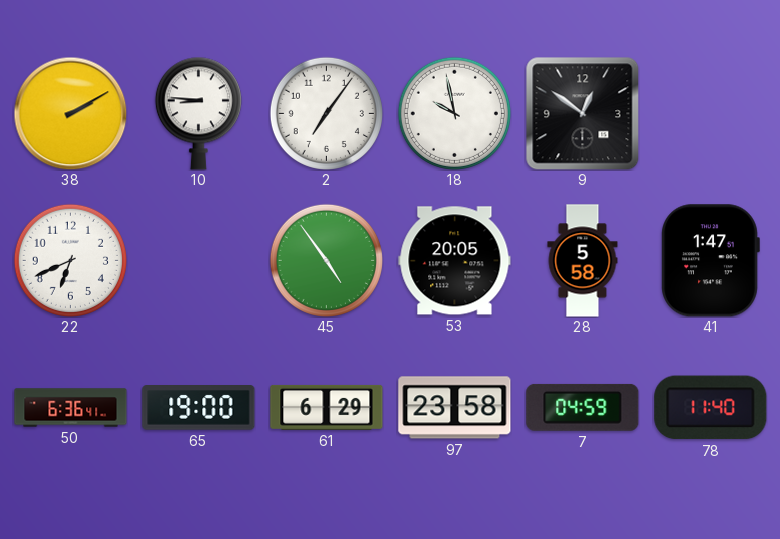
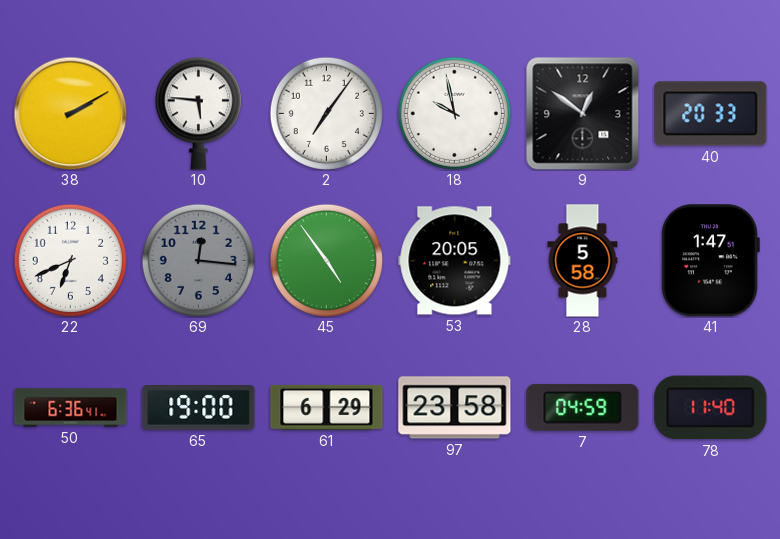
10: 8:46 -> 5:46 (198, 113)
40: none -> 20:33 (711, 114)
69: none -> 12:16 (198, 260)
